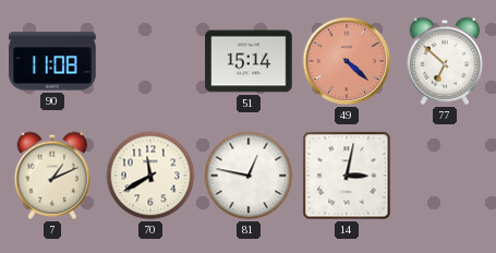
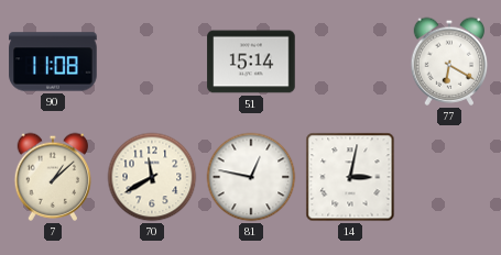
49: 4:22 -> none (347, 61)
77: 6:52 -> 6:20 (449, 62)
7: 1:11 -> 1:08 (53, 177)
